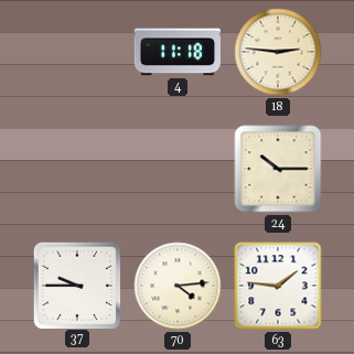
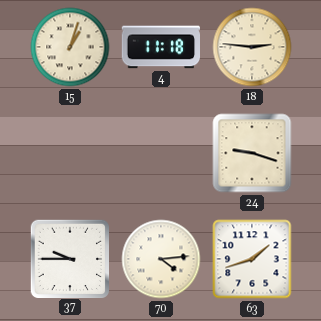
15: none -> 1:03 (70, 47)
24: 10:15 -> 9:18 (252, 153)
63: 1:46 -> 1:42 (252, 259)
